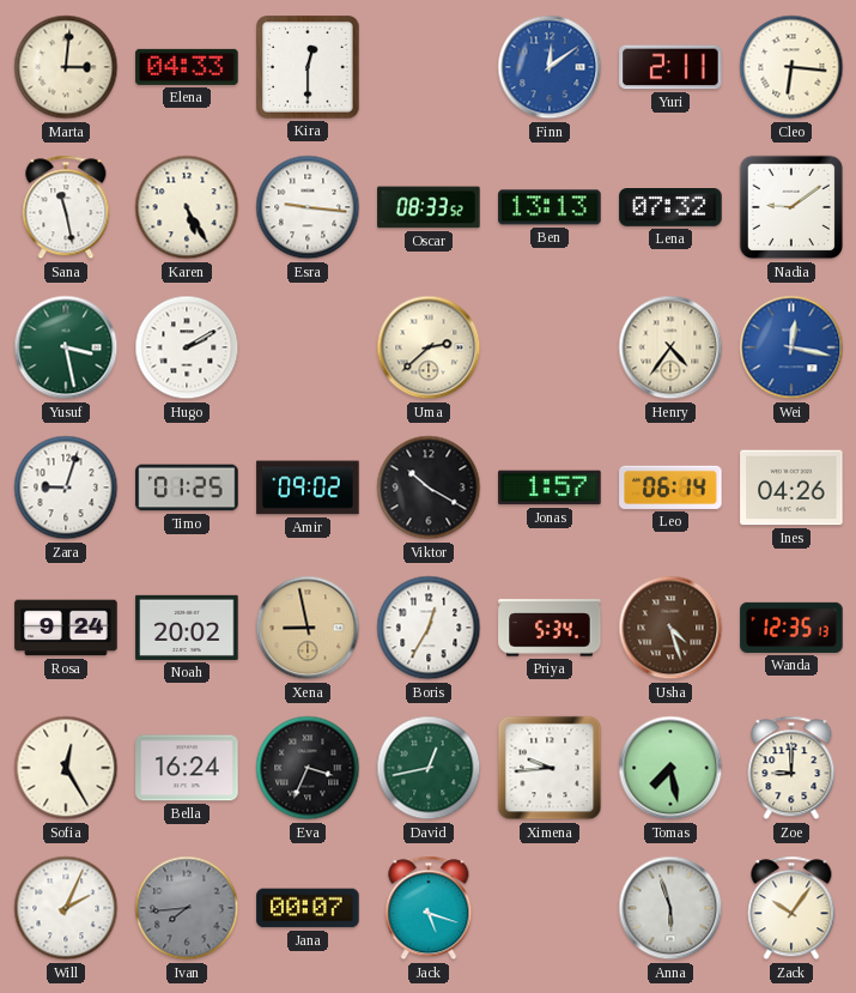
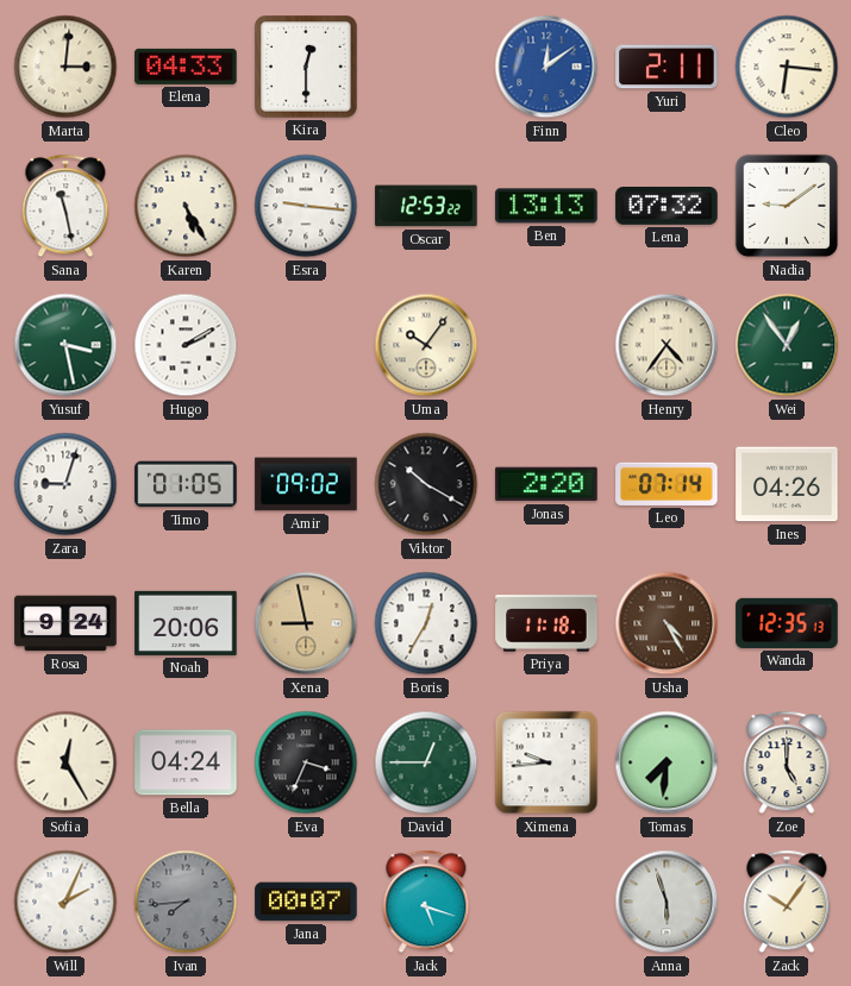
Oscar: 08:33 -> 12:53 (426, 206)
Uma: 2:38 -> 10:06 (426, 345)
Wei: 12:17 -> 12:54 (787, 345)
Wei dial: blue -> green (787, 345)
Timo: 01:25 -> 01:05 (186, 484)
Jonas: 1:57 -> 2:20 (546, 484)
Leo: 06:14 -> 07:14 (667, 484)
Noah: 20:02 -> 20:06 (186, 623)
Priya: 5:34 -> 11:18 (546, 623)
Usha: 4:27 -> 4:25 (667, 623)
Bella: 16:24 -> 04:24 (186, 762)
David: 12:43 -> 12:45 (426, 762)
Tomas: 7:28 -> 7:31 (667, 762)
Zoe: 9:00 -> 5:00 (787, 762)
